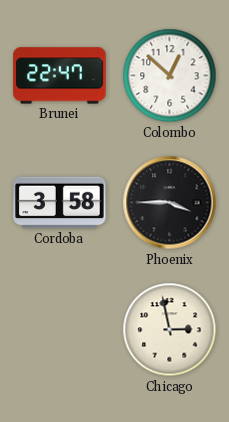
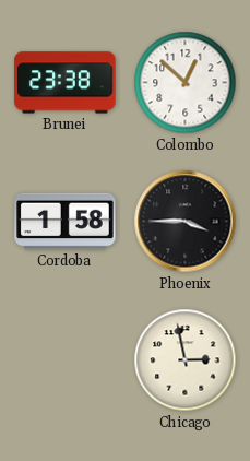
Brunei: 22:47 -> 23:38 (66, 83)
Cordoba: 3:58 -> 1:58 (66, 222)
